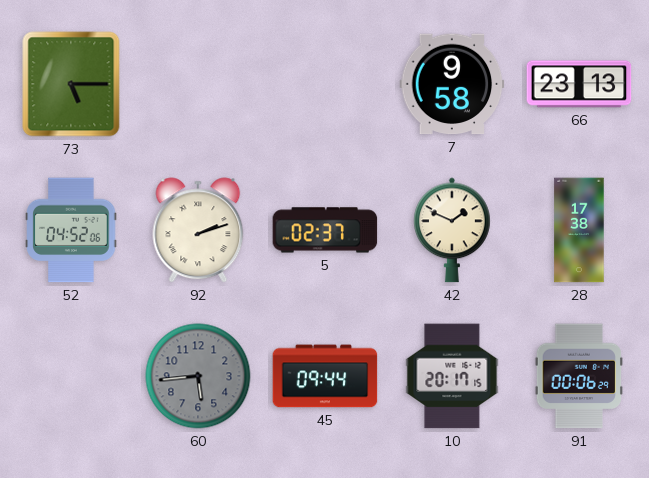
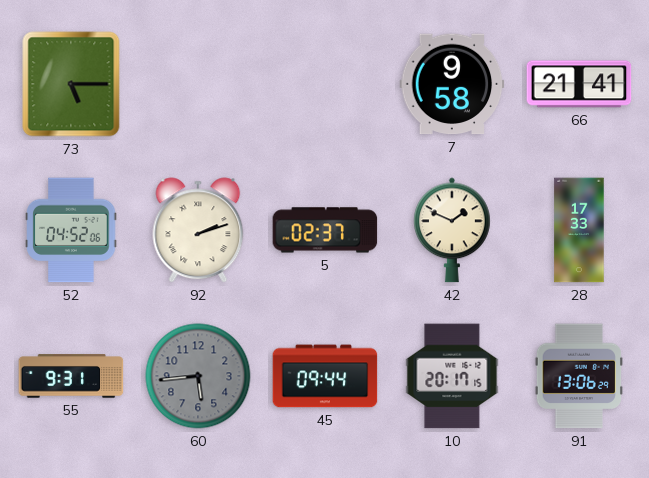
66: 23:13 -> 21:41 (579, 84)
28: 17:38 -> 17:33 (579, 230)
55: none -> 9:31 (71, 376)
91: 00:06 -> 13:06 (578, 376)
